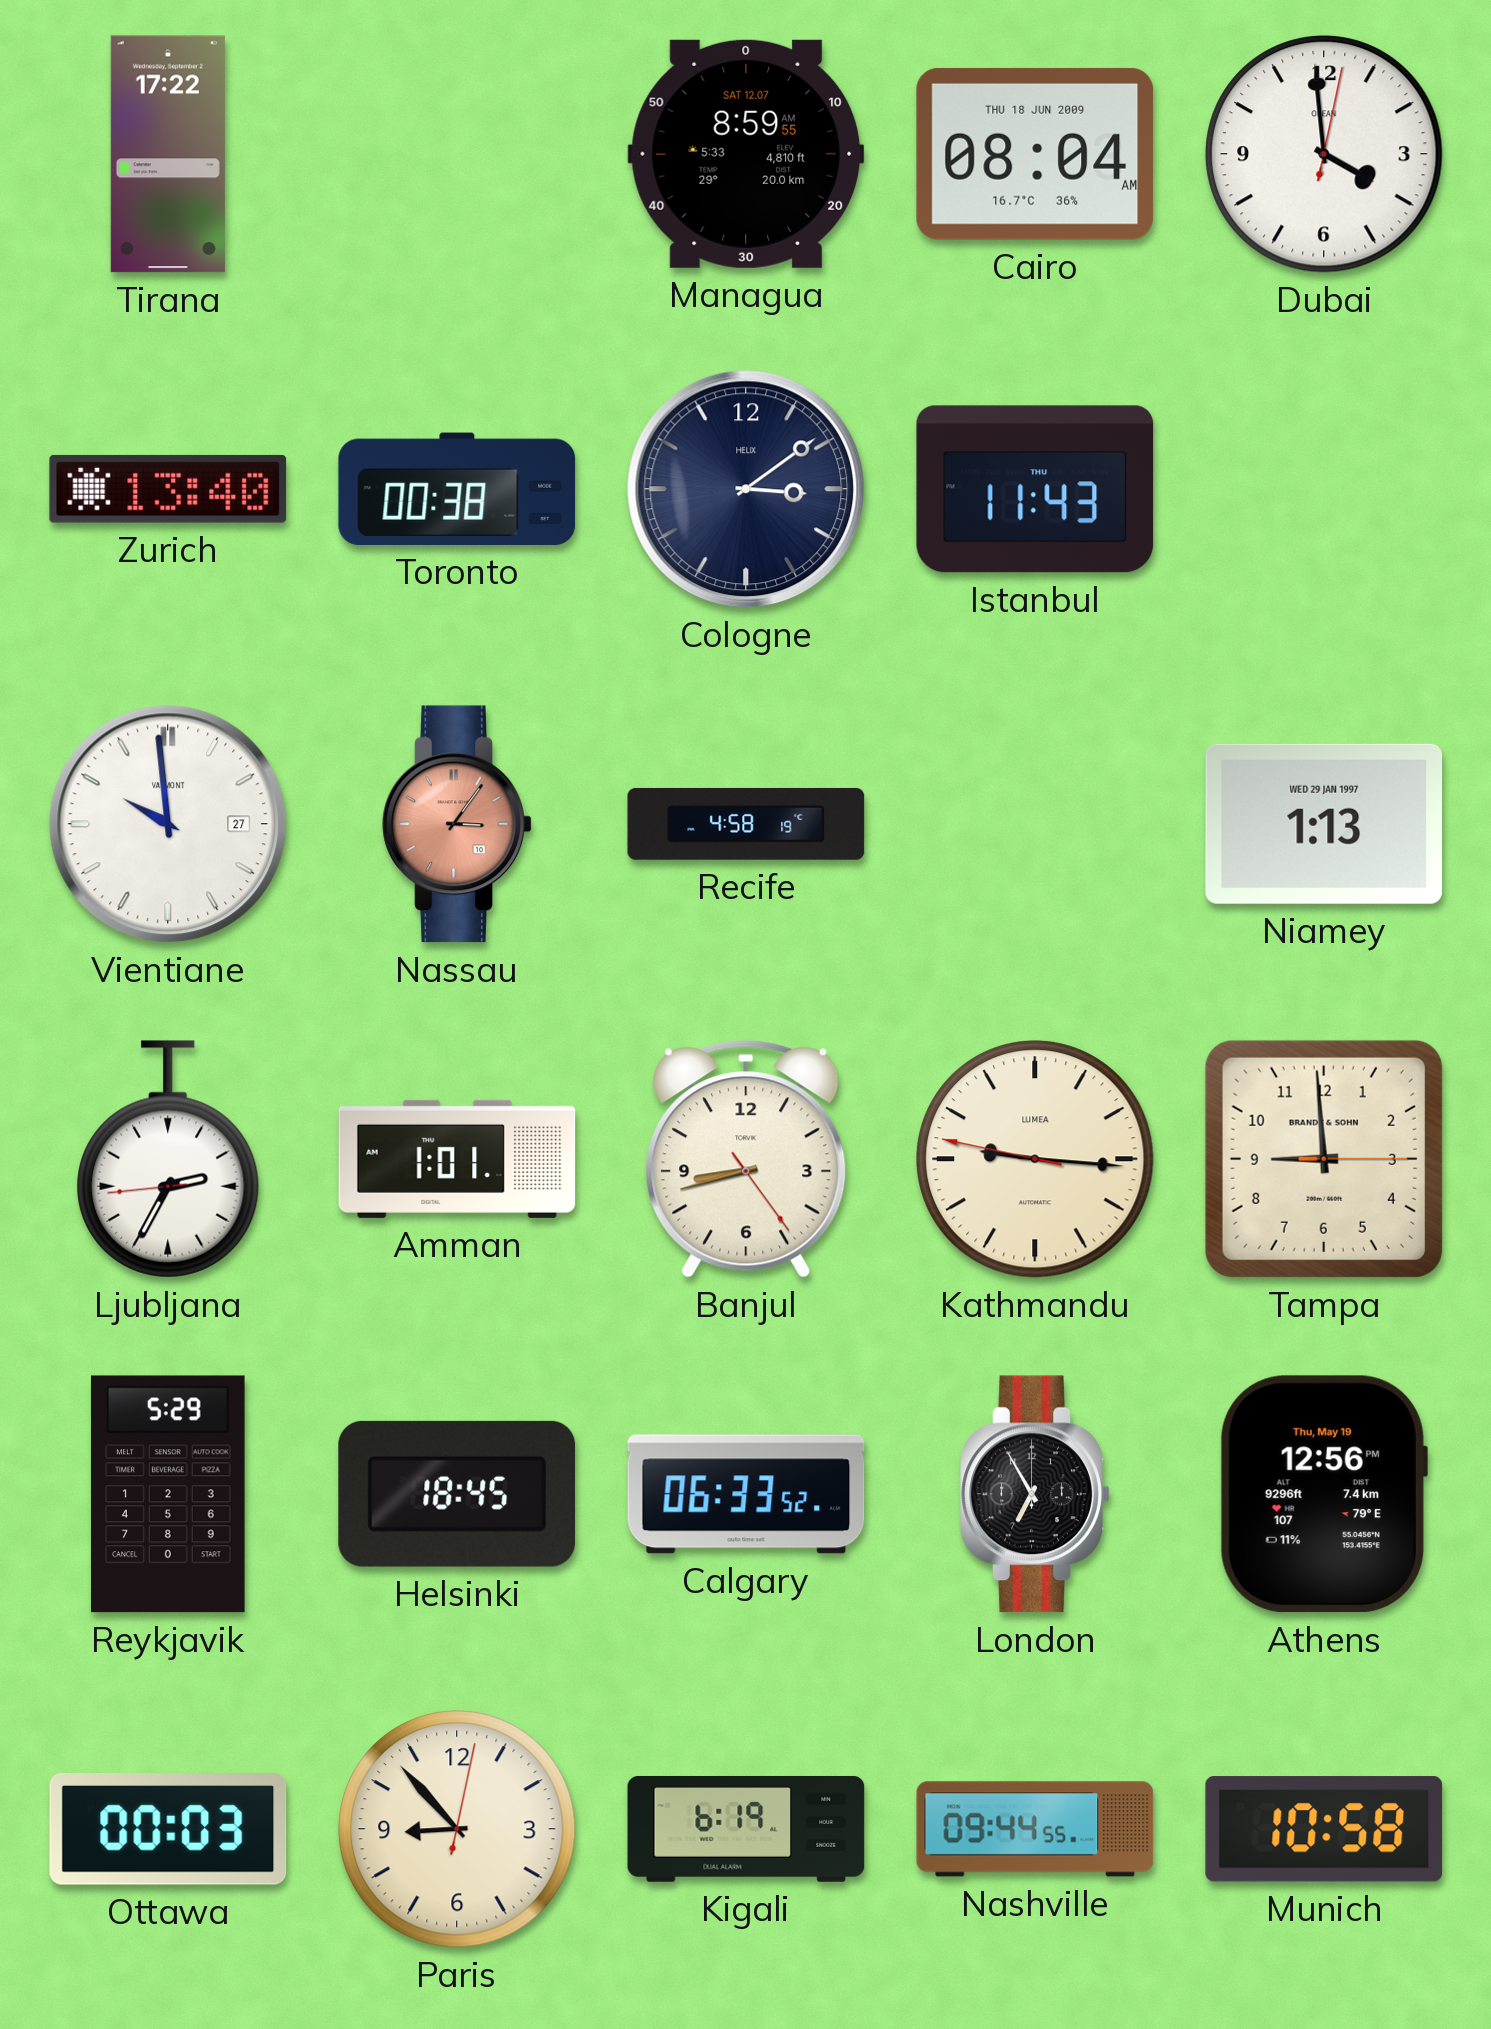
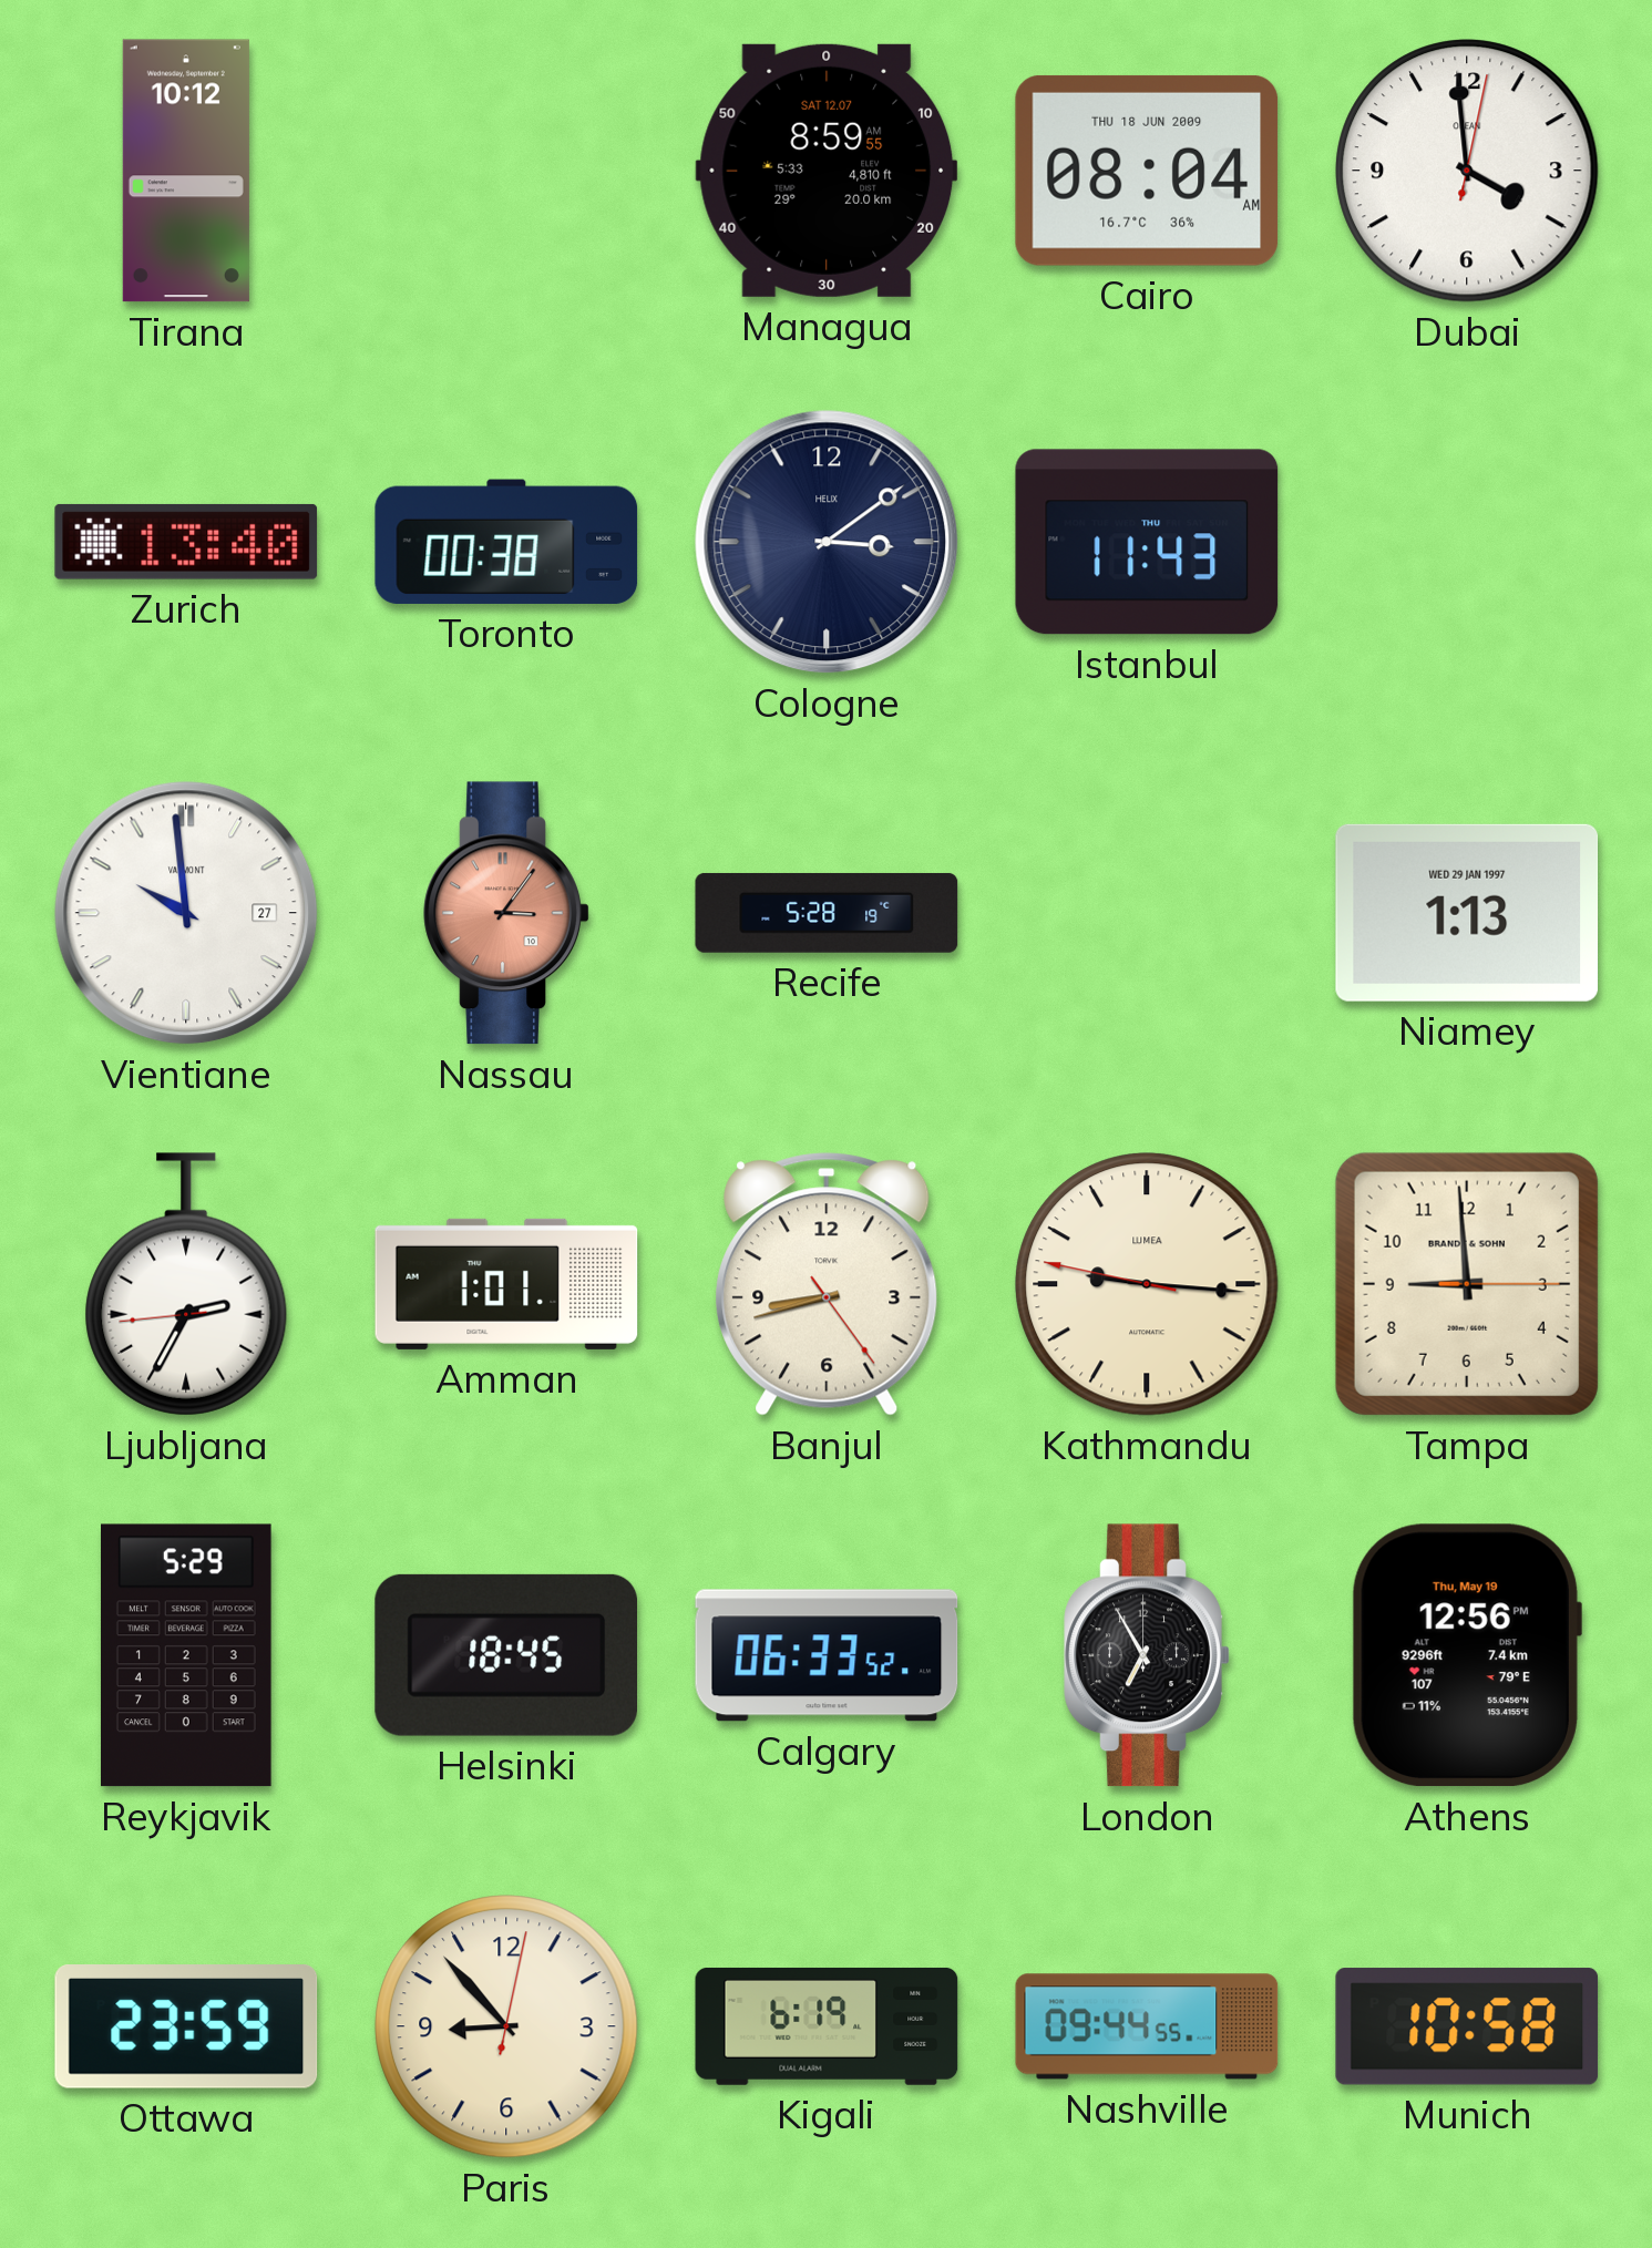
Tirana: 17:22 -> 10:12 (186, 171)
Recife: 4:58 -> 5:28 (827, 913)
Ottawa: 00:03 -> 23:59 (186, 2028)
